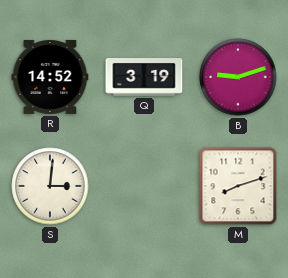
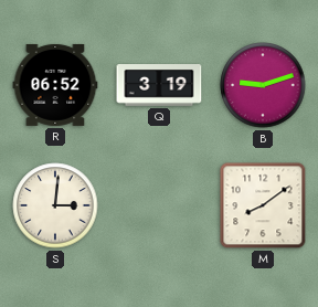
R: 14:52 -> 06:52 (55, 85)
M: 8:12 -> 8:09 (263, 205)
